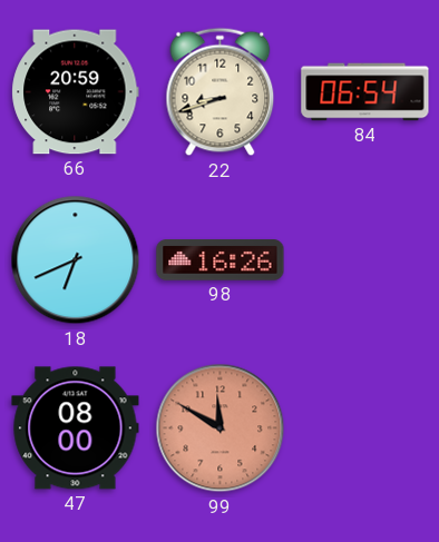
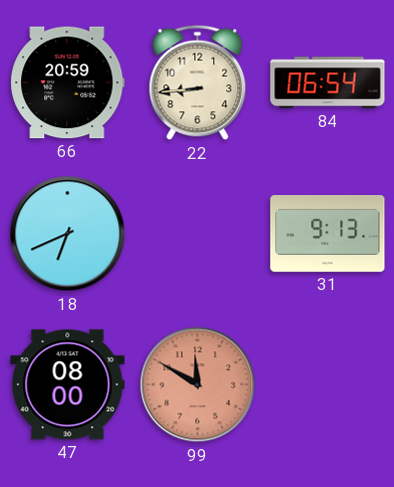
22: 8:42 -> 8:44 (198, 83)
98: 16:26 -> none (221, 260)
31: none -> 9:13 (328, 234)
